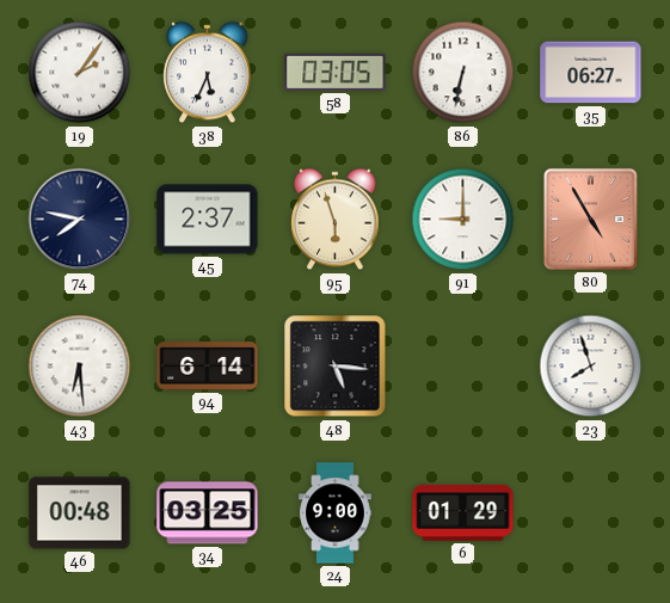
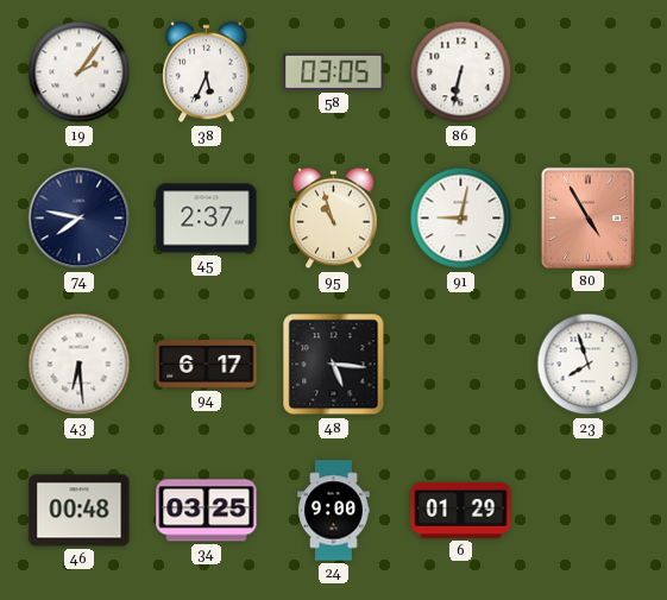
35: 06:27 -> none (591, 73)
95: 5:57 -> 10:57 (334, 219)
91: 9:00 -> 9:02 (461, 219)
94: 6:14 -> 6:17 (207, 365)
